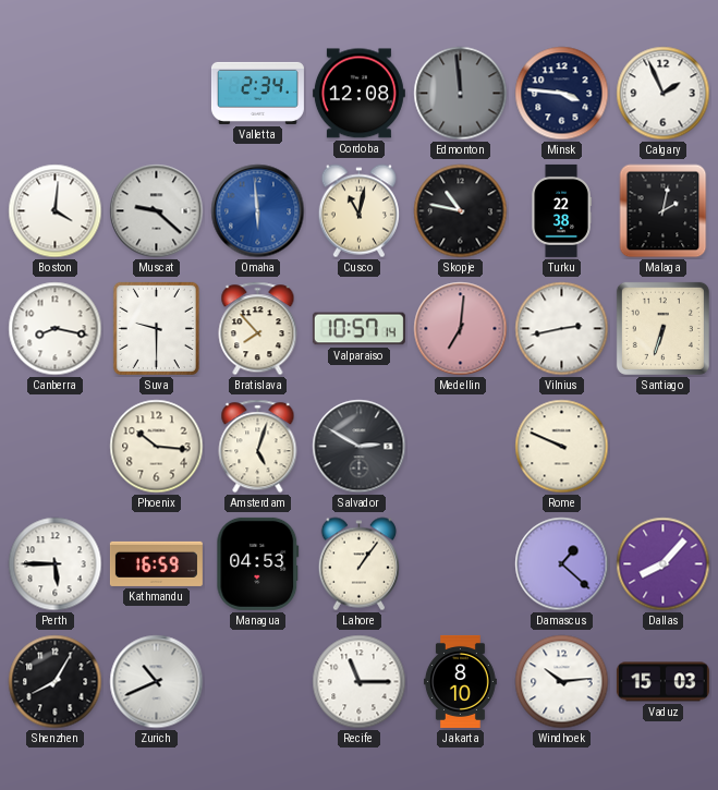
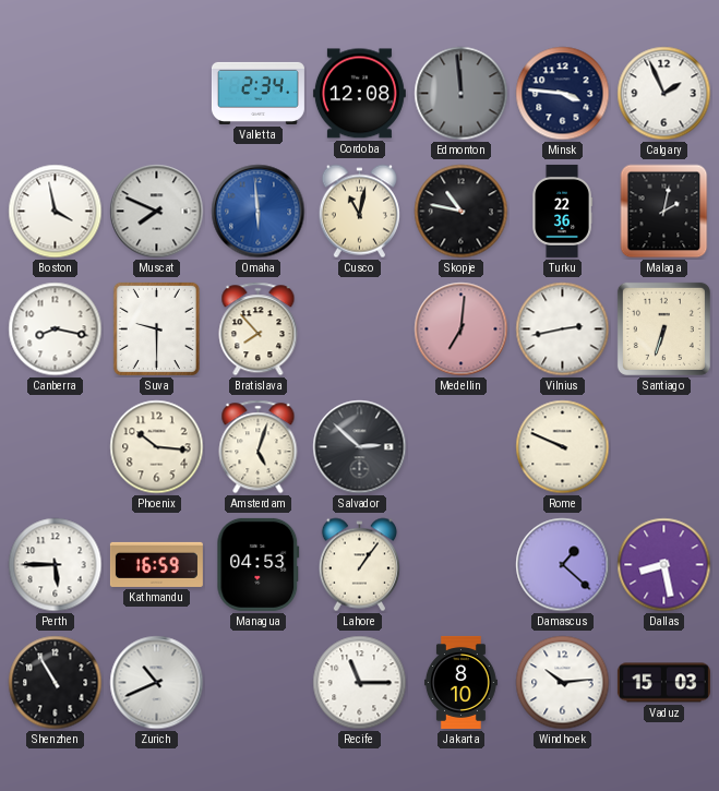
Boston: 4:01 -> 3:58 (56, 212)
Muscat: 9:22 -> 7:49 (157, 212)
Turku: 22:38 -> 22:36 (562, 211)
Valparaiso: 10:57 -> none (358, 329)
Salvador: 2:50 -> 2:52 (360, 447)
Dallas: 8:07 -> 8:28 (664, 565)
Shenzhen: 8:05 -> 10:55 (56, 683)
